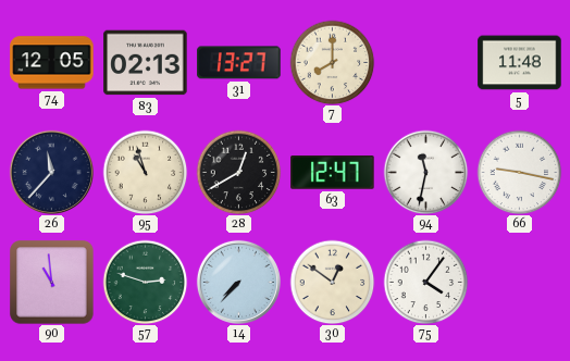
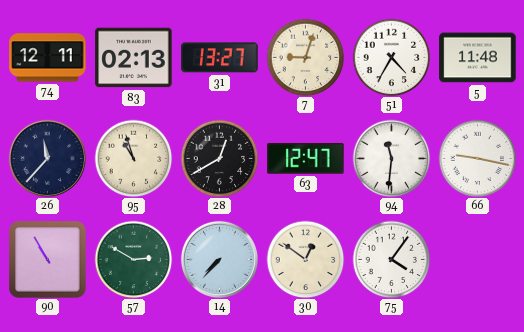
74: 12:05 -> 12:11 (48, 58)
7: 8:00 -> 9:03 (305, 57)
51: none -> 4:35 (391, 57)
94: 11:32 -> 11:31 (391, 158)
90: 10:59 -> 10:55 (48, 260)
57: 2:48 -> 2:50 (133, 259)
